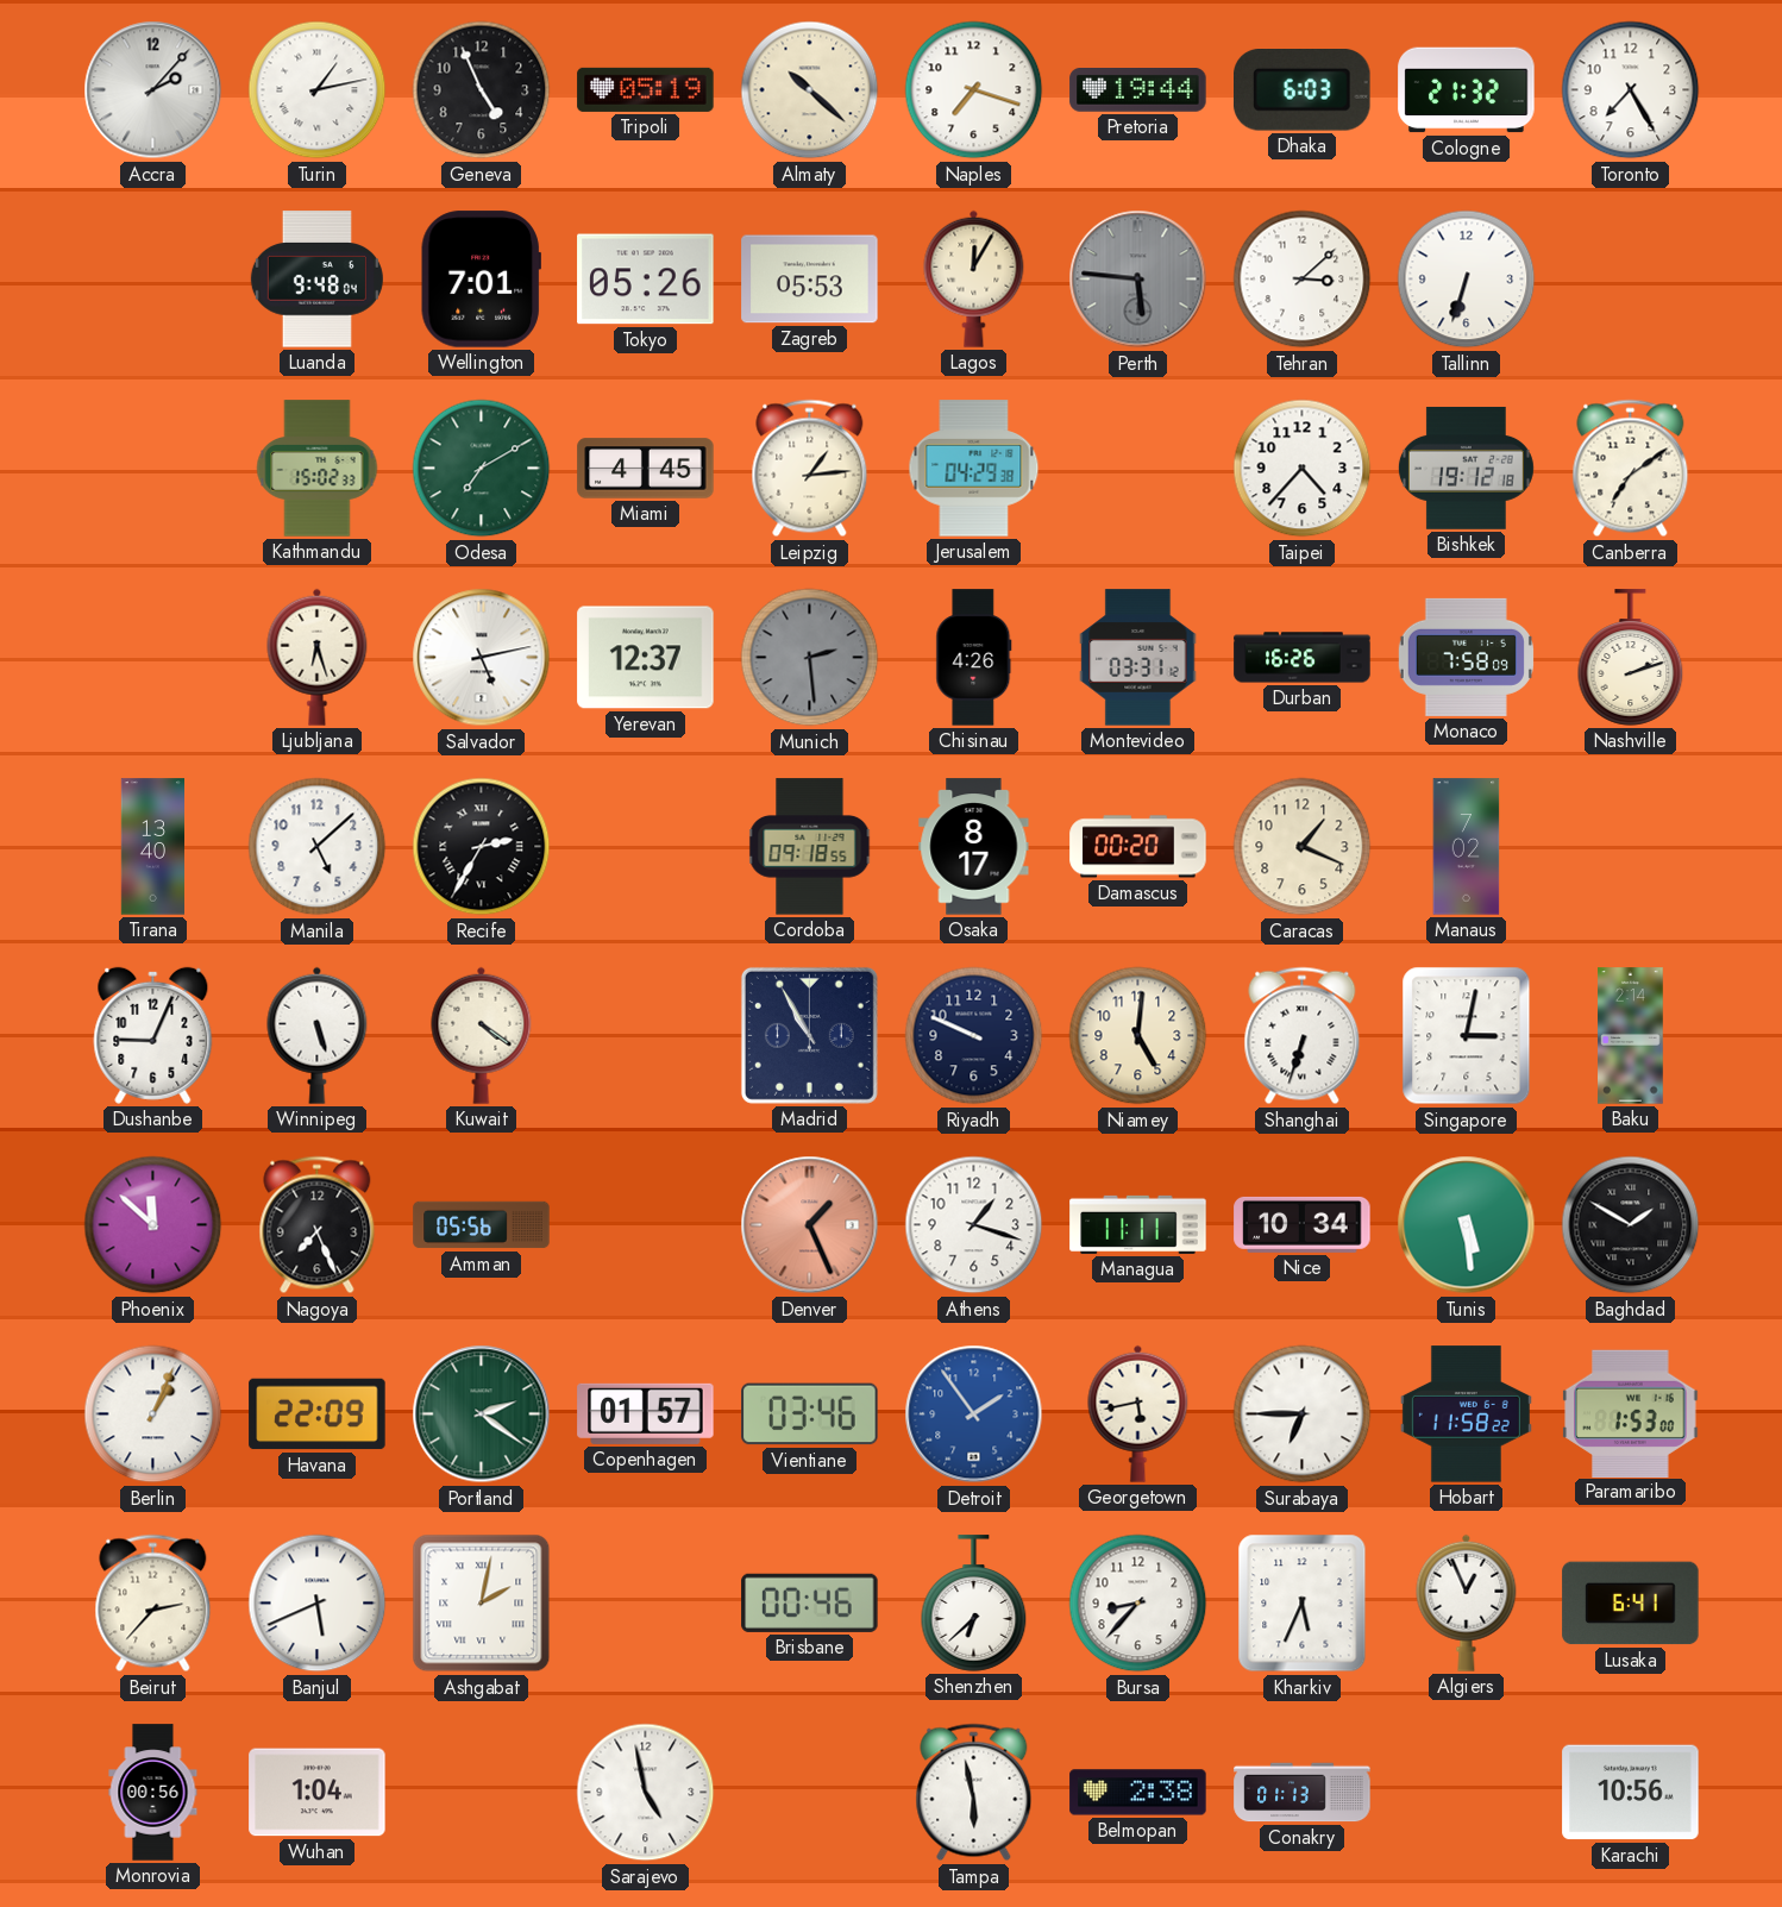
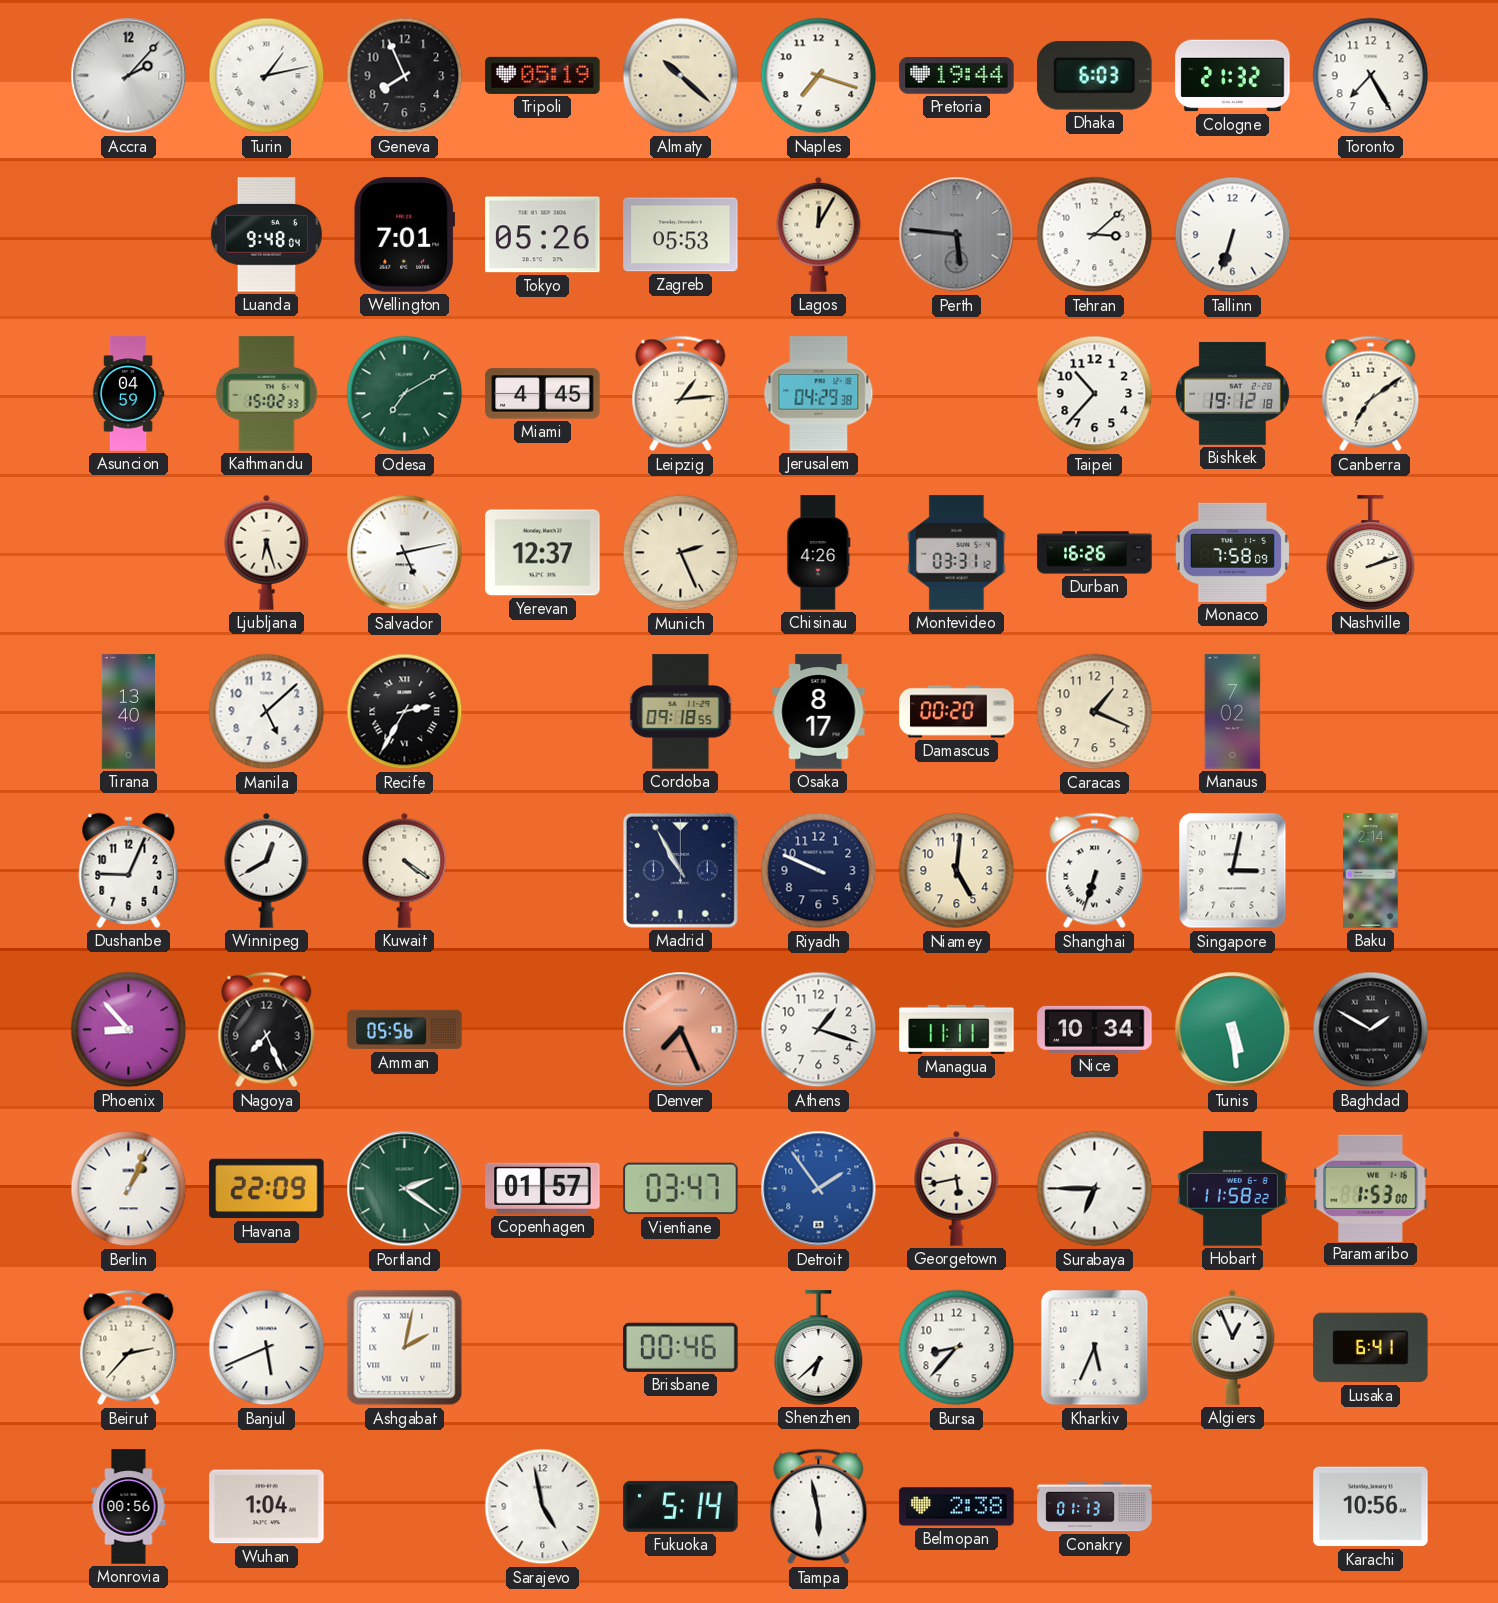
Geneva: 4:56 -> 7:56 (405, 76)
Asuncion: none -> 04:59 (128, 394)
Taipei: 4:37 -> 10:37 (1095, 394)
Munich: 2:29 -> 2:26 (681, 553)
Munich dial: grey -> cream (681, 553)
Winnipeg: 5:27 -> 12:40 (267, 870)
Phoenix: 11:52 -> 8:53 (129, 1030)
Denver: 1:26 -> 7:26 (681, 1030)
Vientiane: 03:46 -> 03:47 (681, 1189)
Fukuoka: none -> 5:14 (681, 1506)
